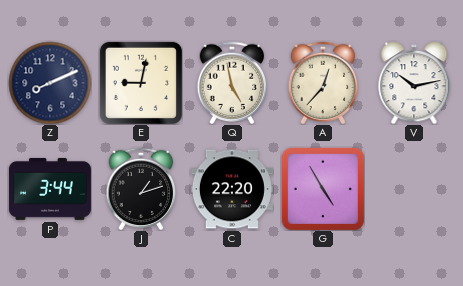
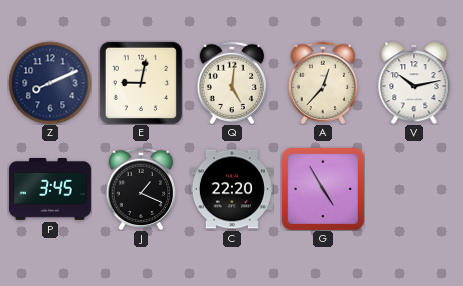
Q: 4:58 -> 5:01 (232, 83)
P: 3:44 -> 3:45 (50, 189)
J: 1:12 -> 1:19 (141, 189)
